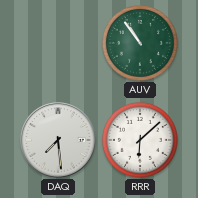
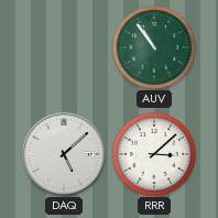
DAQ: 7:29 -> 5:08 (64, 154)
RRR: 6:08 -> 3:08 (154, 154)
